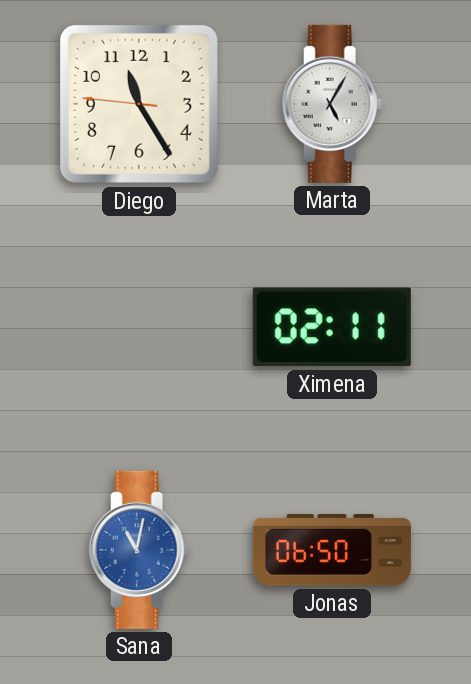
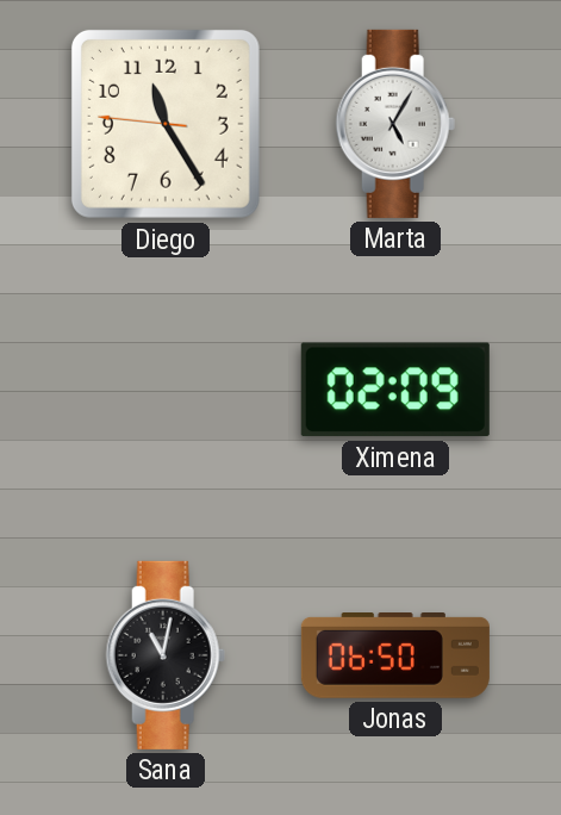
Ximena: 02:11 -> 02:09 (395, 390)
Sana dial: blue -> black (166, 655)
